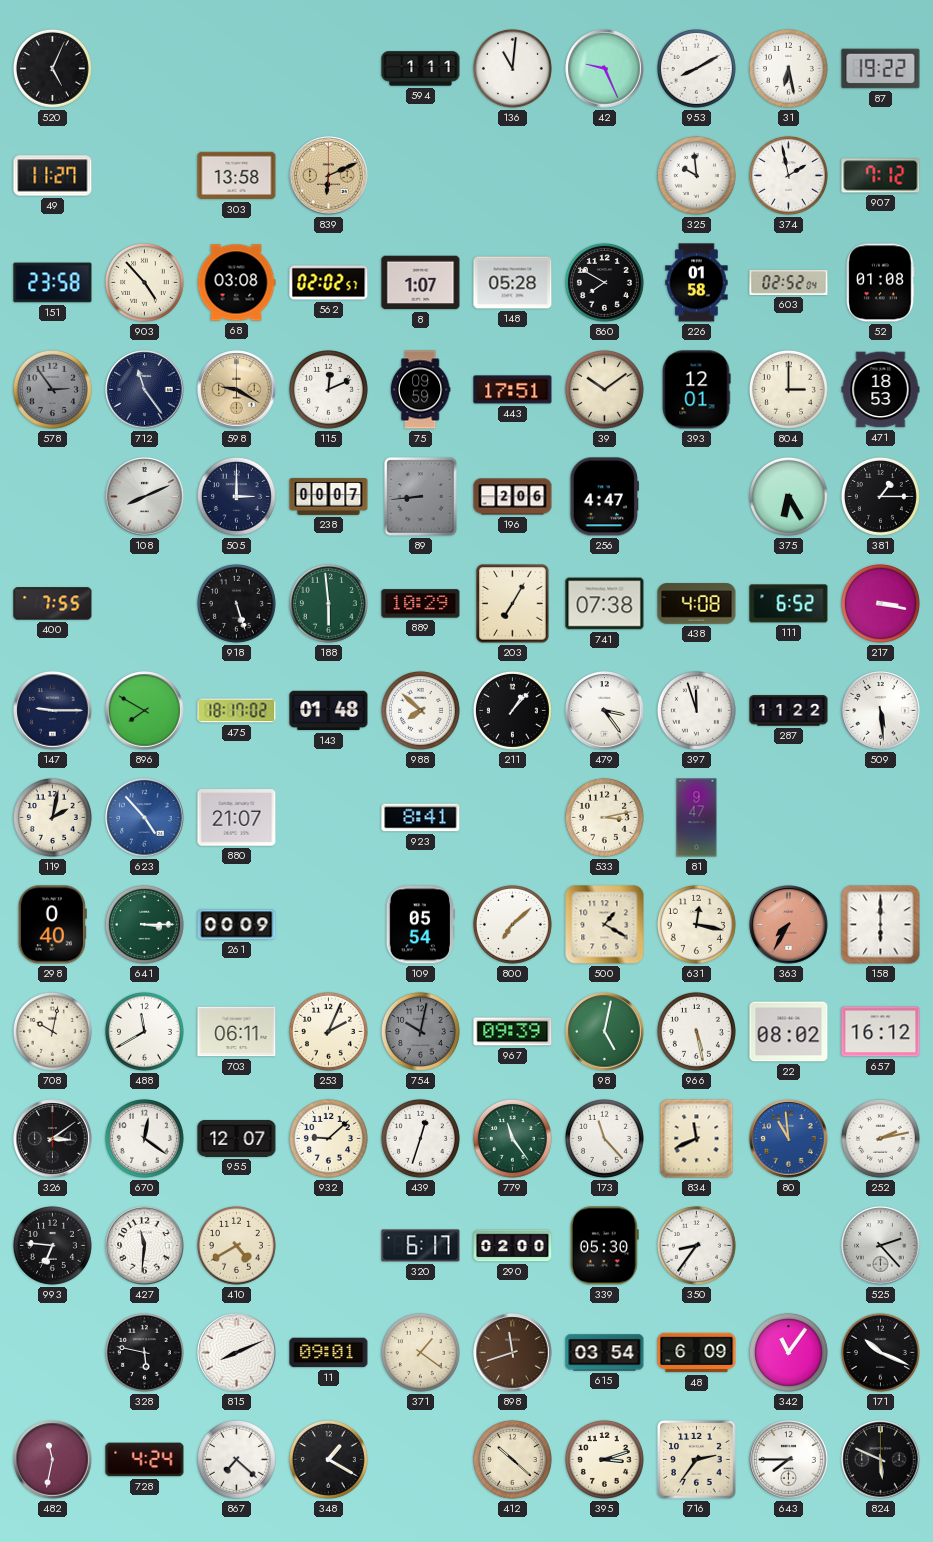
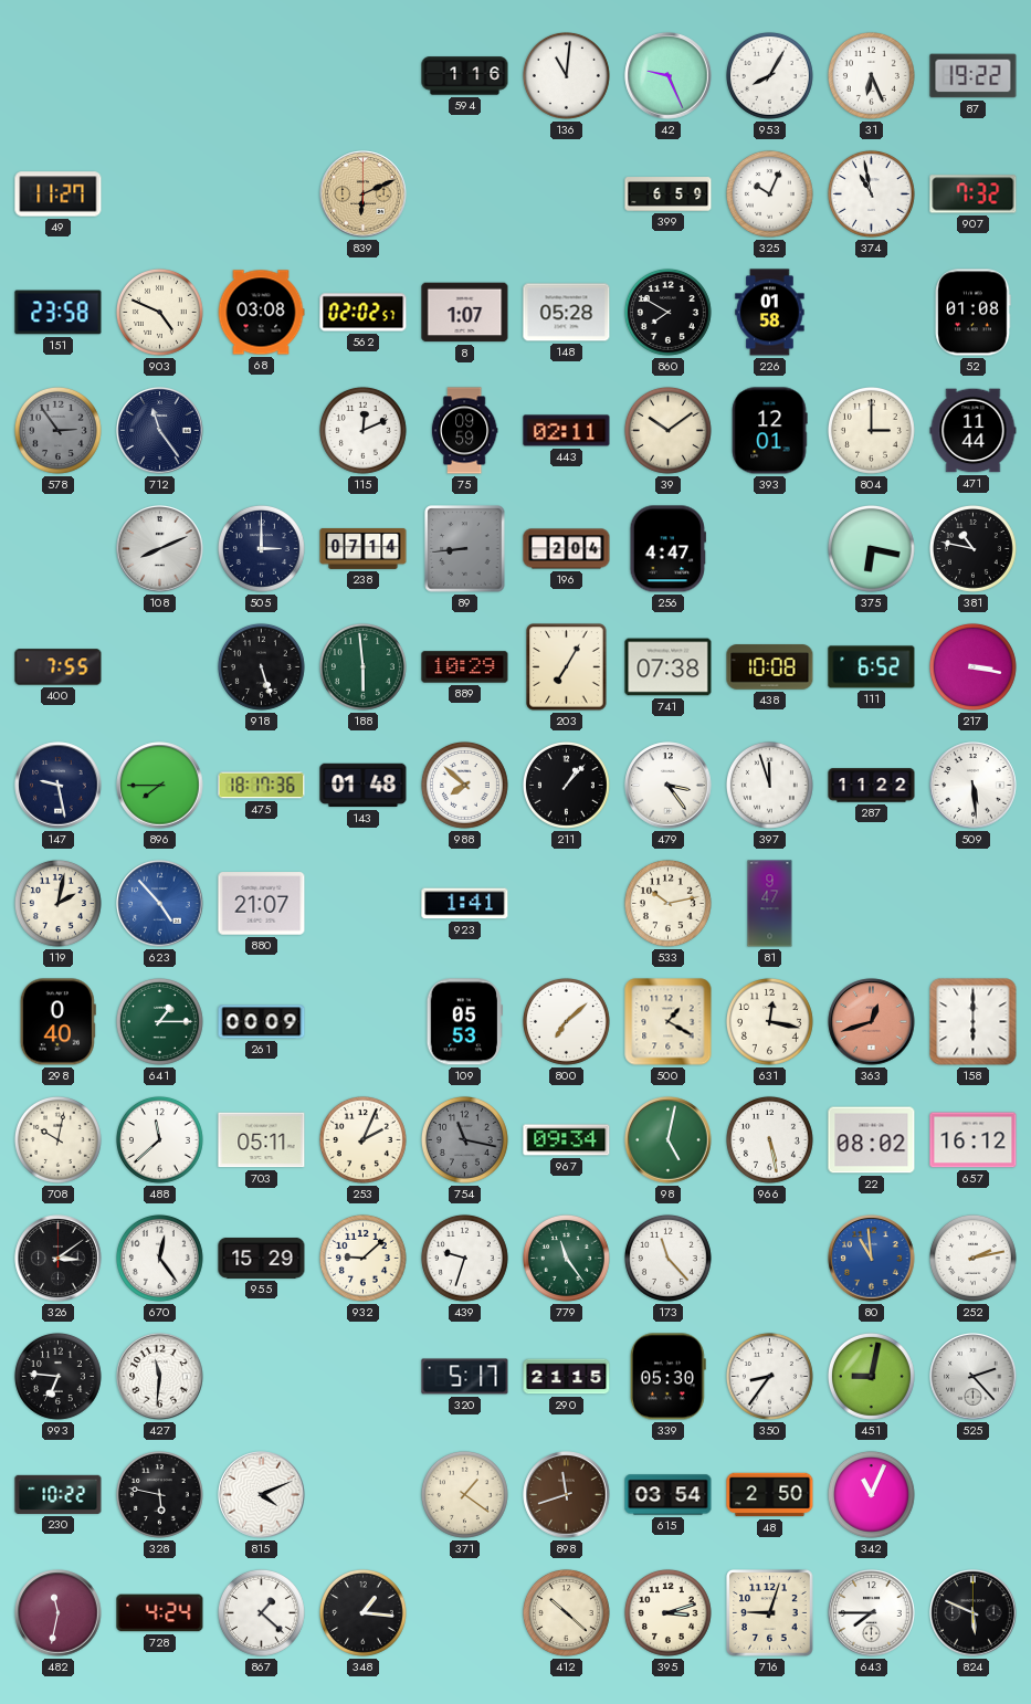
520: 5:04 -> none (52, 68)
594: 1:11 -> 1:16 (465, 76)
953: 8:10 -> 8:05 (769, 75)
31: 6:28 -> 6:26 (871, 75)
303: 13:58 -> none (237, 176)
399: none -> 6:59 (669, 194)
325: 9:59 -> 10:04 (769, 193)
374: 1:58 -> 10:58 (871, 193)
907: 7:12 -> 7:32 (974, 194)
903: 4:53 -> 4:49 (159, 312)
603: 02:52 -> none (789, 282)
598: 9:20 -> none (237, 390)
443: 17:51 -> 02:11 (567, 431)
471: 18:53 -> 11:44 (974, 431)
238: 00:07 -> 07:14 (364, 548)
196: 2:06 -> 2:04 (567, 549)
375: 6:25 -> 6:17 (871, 548)
381: 1:15 -> 10:47 (972, 548)
438: 4:08 -> 10:08 (770, 667)
147: 9:15 -> 9:28 (59, 786)
896: 7:50 -> 7:45 (160, 786)
475: 18:17:02 -> 18:17:36 (262, 786)
923: 8:41 -> 1:41 (465, 904)
533: 3:13 -> 10:13 (667, 903)
641: 3:15 -> 1:15 (159, 1021)
109: 05:54 -> 05:53 (464, 1022)
363: 7:35 -> 12:42 (872, 1022)
488: 11:40 -> 11:38 (159, 1139)
703: 06:11 -> 05:11 (262, 1140)
754: 10:02 -> 11:17 (464, 1139)
967: 09:39 -> 09:34 (567, 1140)
670: 12:21 -> 12:24 (159, 1258)
955: 12:07 -> 15:29 (262, 1258)
439: 12:33 -> 9:33 (464, 1258)
834: 11:41 -> none (697, 1139)
410: 4:40 -> none (236, 1245)
320: 6:17 -> 5:17 (465, 1377)
290: 02:00 -> 21:15 (567, 1377)
451: none -> 9:02 (871, 1376)
230: none -> 10:22 (59, 1494)
815: 8:11 -> 4:11 (262, 1495)
11: 09:01 -> none (329, 1353)
48: 6:09 -> 2:50 (770, 1495)
342: 11:06 -> 11:04 (871, 1494)
171: 10:19 -> none (880, 1352)
867: 7:22 -> 1:22 (261, 1612)
348: 1:20 -> 1:16 (362, 1612)
716: 2:36 -> 9:03 (770, 1613)
